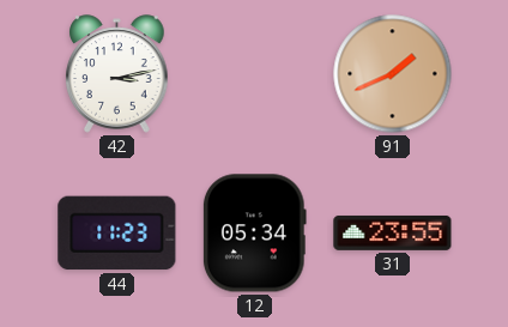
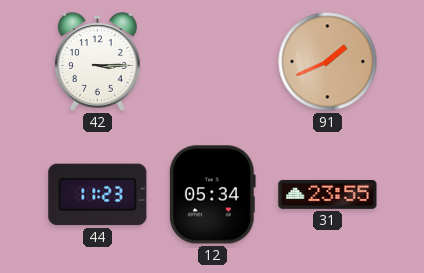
42: 3:13 -> 3:15 (98, 62)
